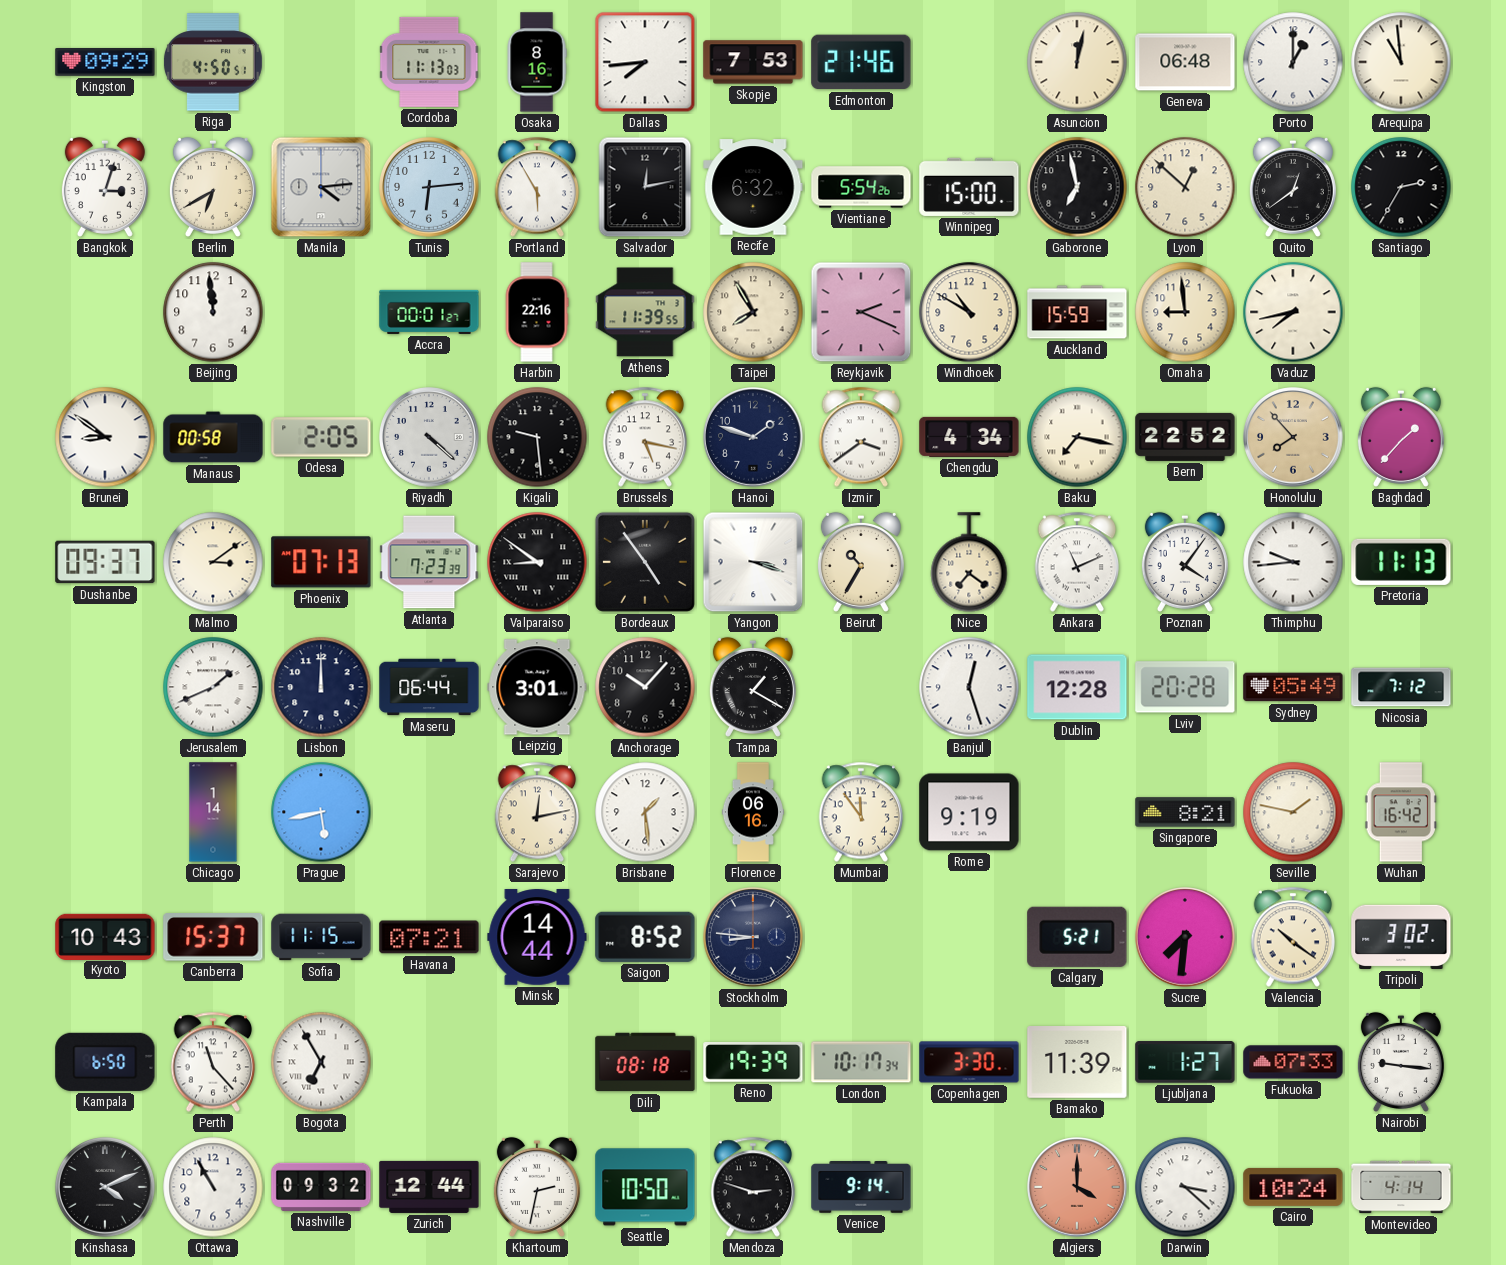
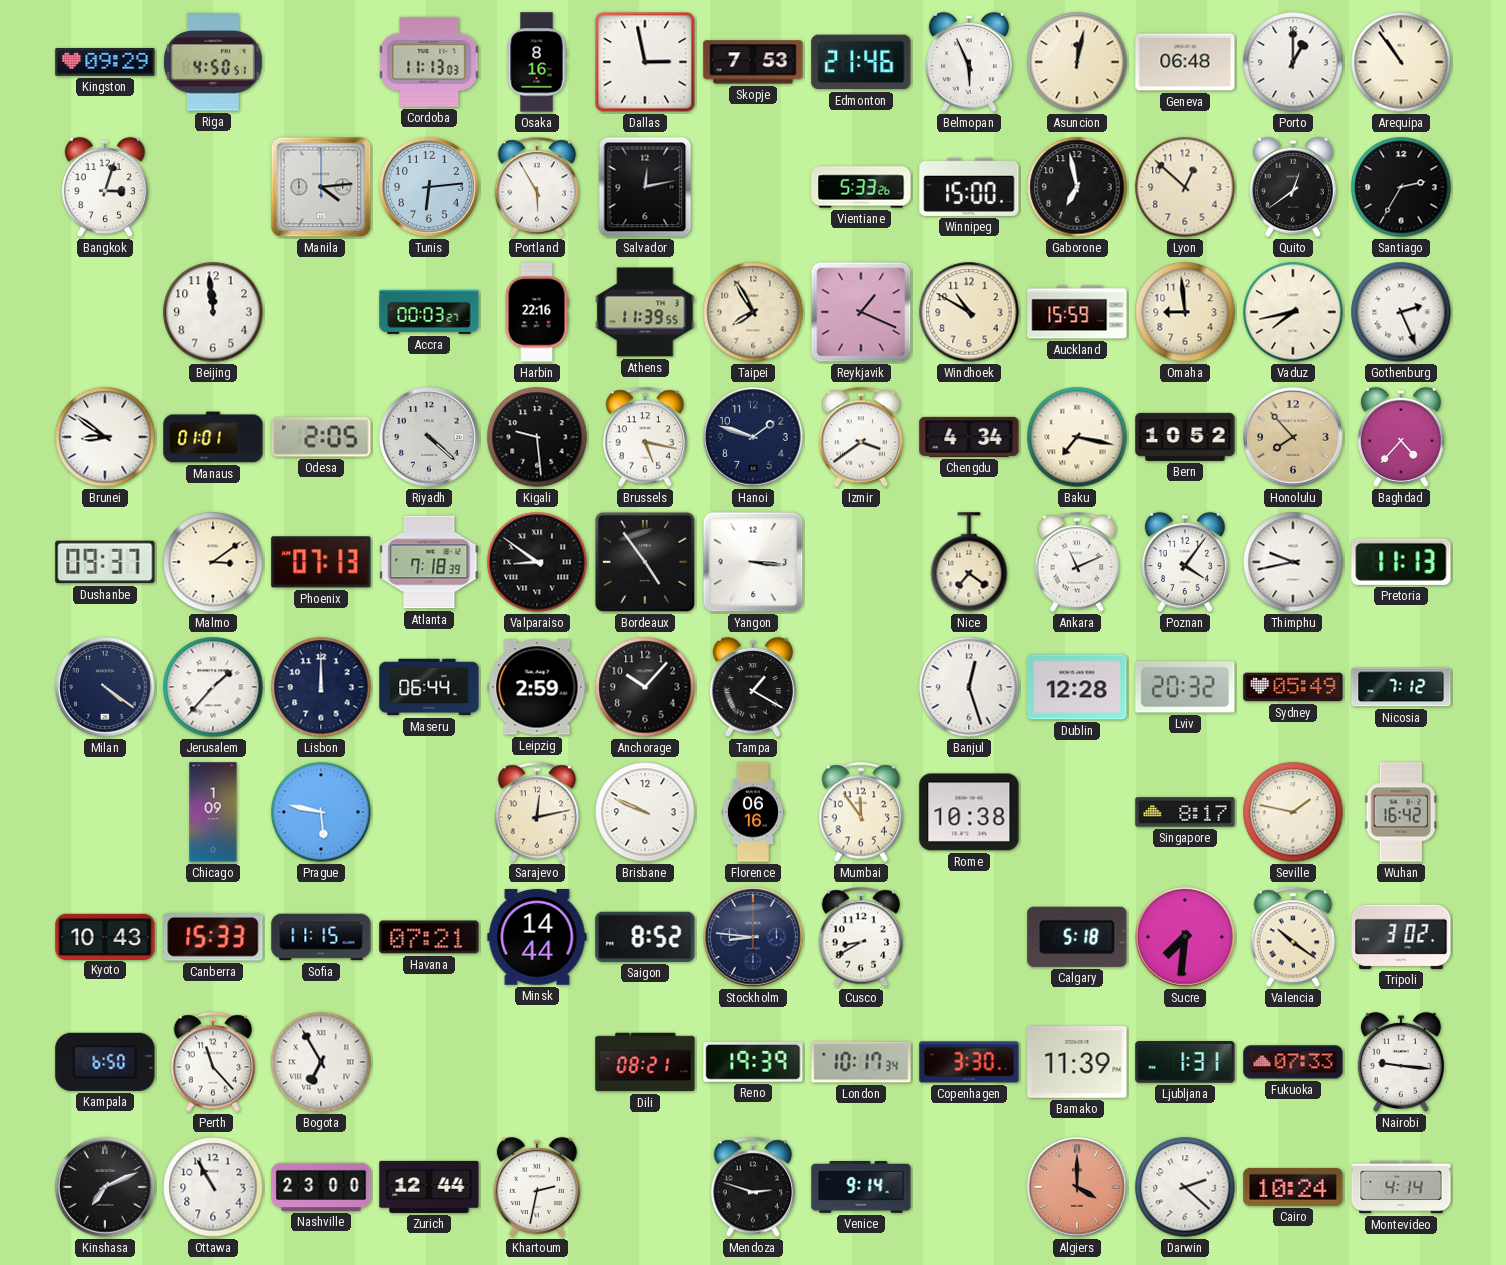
Dallas: 7:44 -> 2:58 (645, 62)
Belmopan: none -> 5:56 (969, 62)
Arequipa: 10:59 -> 10:54 (1401, 62)
Berlin: 6:40 -> none (213, 187)
Recife: 6:32 -> none (753, 187)
Vientiane: 5:54 -> 5:33 (861, 187)
Accra: 00:01 -> 00:03 (429, 312)
Reykjavik: 2:19 -> 1:19 (861, 312)
Gothenburg: none -> 2:26 (1401, 312)
Manaus: 00:58 -> 01:01 (213, 437)
Bern: 22:52 -> 10:52 (1185, 437)
Baghdad: 1:37 -> 4:37 (1401, 437)
Atlanta: 7:23 -> 7:18 (429, 562)
Yangon: 3:18 -> 3:16 (753, 562)
Beirut: 10:35 -> none (861, 562)
Thimphu: 9:44 -> 9:43 (1293, 562)
Milan: none -> 4:21 (105, 687)
Jerusalem: 1:41 -> 1:37 (213, 687)
Leipzig: 3:01 -> 2:59 (537, 687)
Lviv: 20:28 -> 20:32 (1185, 687)
Chicago: 1:14 -> 1:09 (213, 812)
Prague: 5:43 -> 5:47 (321, 812)
Brisbane: 1:29 -> 9:49 (645, 812)
Rome: 9:19 -> 10:38 (969, 812)
Singapore: 8:21 -> 8:17 (1185, 812)
Canberra: 15:37 -> 15:33 (213, 937)
Cusco: none -> 8:40 (861, 937)
Calgary: 5:21 -> 5:18 (1077, 937)
Dili: 08:18 -> 08:21 (645, 1062)
Ljubljana: 1:27 -> 1:31 (1185, 1062)
Kinshasa: 4:11 -> 7:11 (105, 1187)
Nashville: 09:32 -> 23:00 (321, 1187)
Seattle: 10:50 -> none (645, 1187)
Darwin: 3:22 -> 2:22 (1185, 1187)
